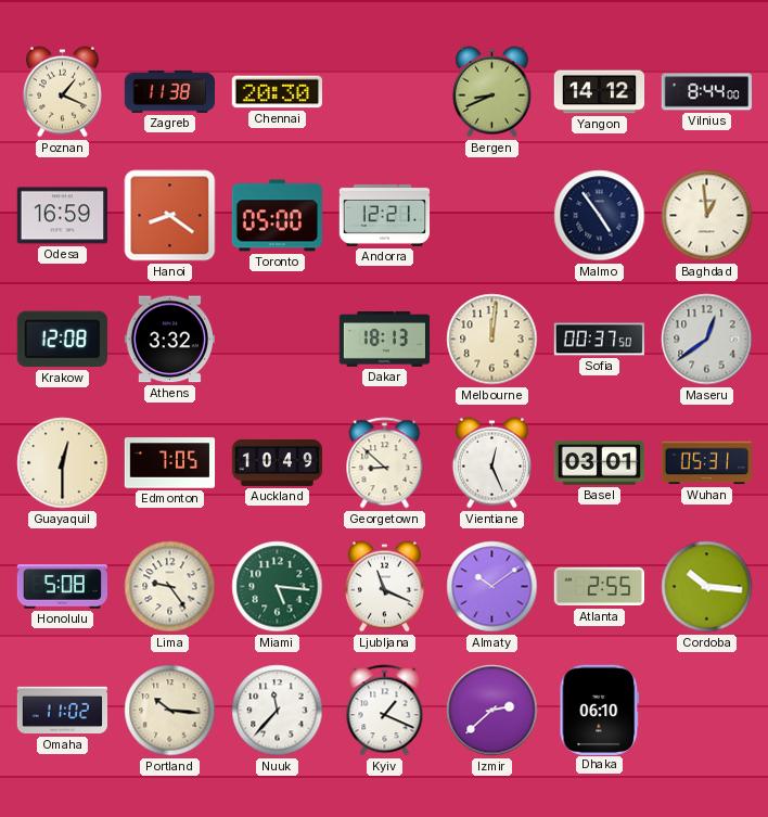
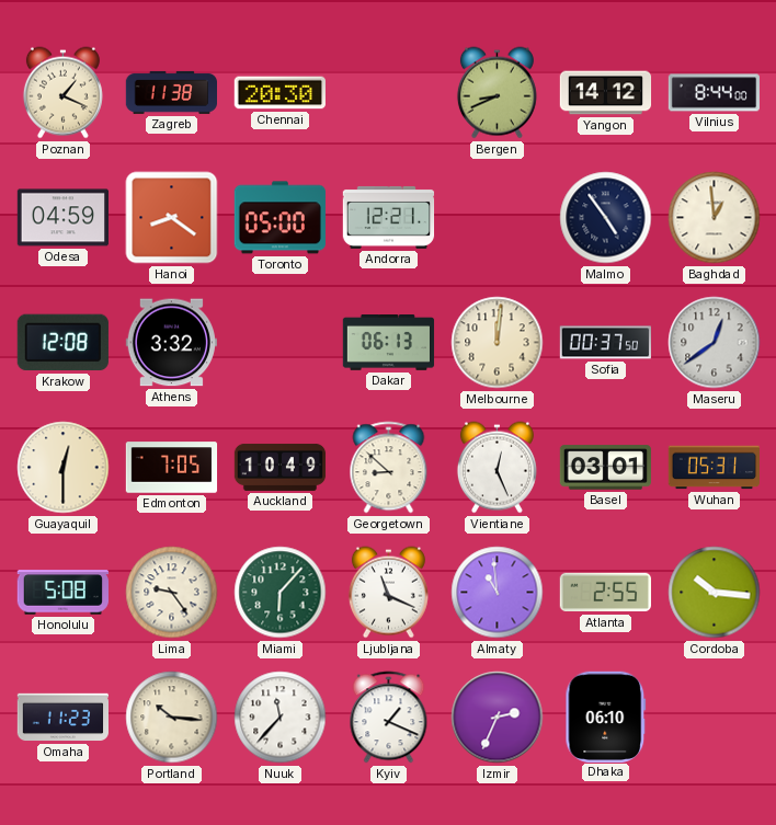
Odesa: 16:59 -> 04:59 (62, 218)
Dakar: 18:13 -> 06:13 (389, 343)
Miami: 5:16 -> 6:07 (281, 593)
Almaty: 10:09 -> 10:59 (498, 593)
Omaha: 11:02 -> 11:23 (62, 718)
Izmir: 2:38 -> 2:34 (498, 718)
